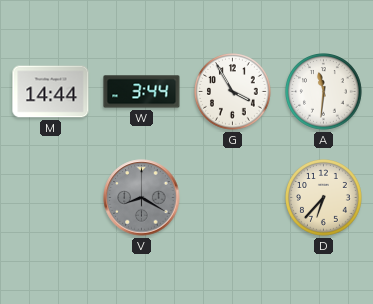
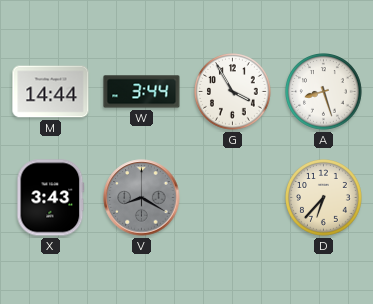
A: 11:31 -> 8:27 (324, 92)
X: none -> 3:43 (51, 198)
